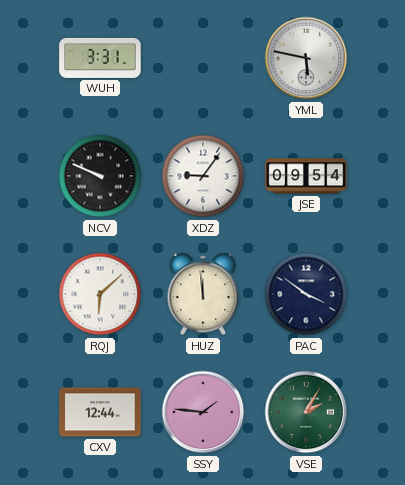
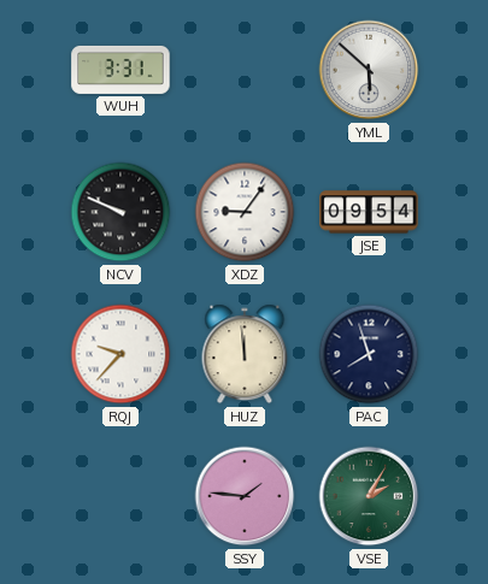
YML: 5:47 -> 5:52 (369, 70)
RQJ: 6:08 -> 9:37 (120, 354)
PAC: 3:51 -> 7:57 (369, 354)
CXV: 12:44 -> none (100, 412)
